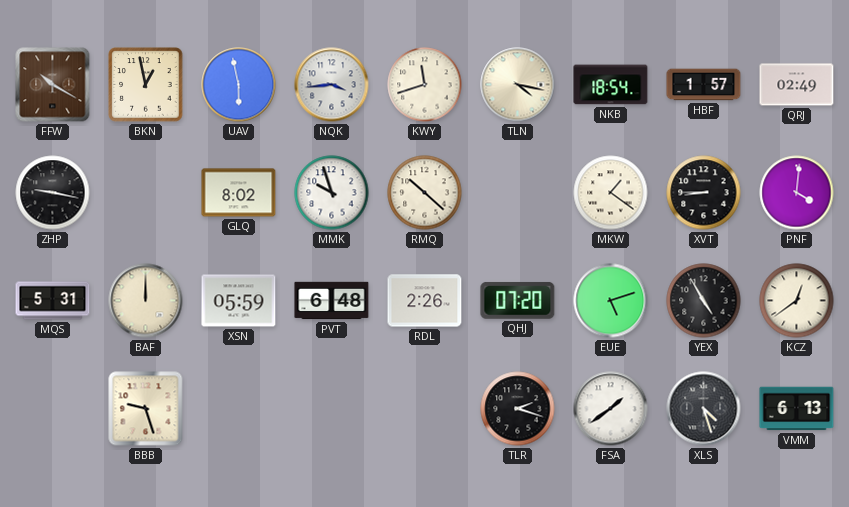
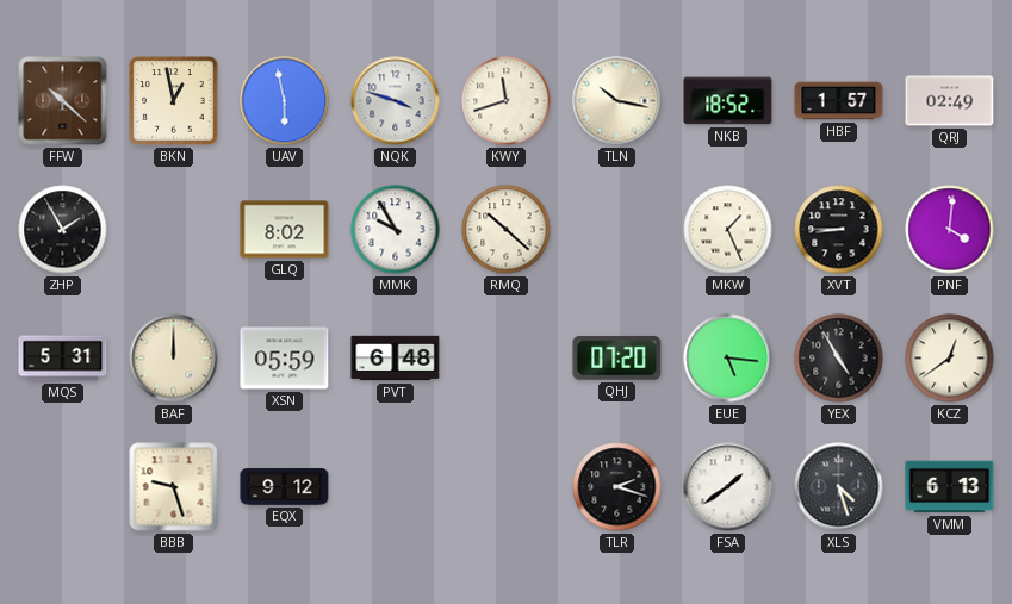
FFW: 10:20 -> 10:22 (63, 101)
NQK: 3:44 -> 3:48 (396, 101)
TLN: 4:17 -> 10:17 (617, 101)
NKB: 18:54 -> 18:52 (728, 101)
ZHP: 9:17 -> 1:55 (63, 230)
MMK: 9:57 -> 9:55 (396, 230)
MKW: 1:21 -> 1:26 (728, 230)
RDL: 2:26 -> none (425, 301)
EUE: 5:12 -> 5:16 (728, 359)
EQX: none -> 9:12 (285, 487)
